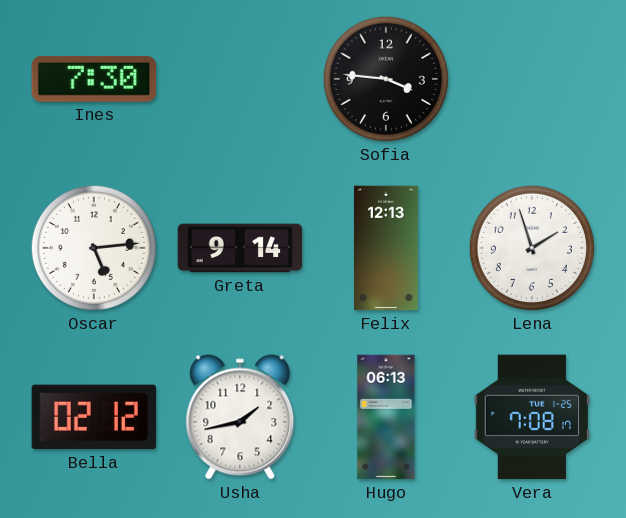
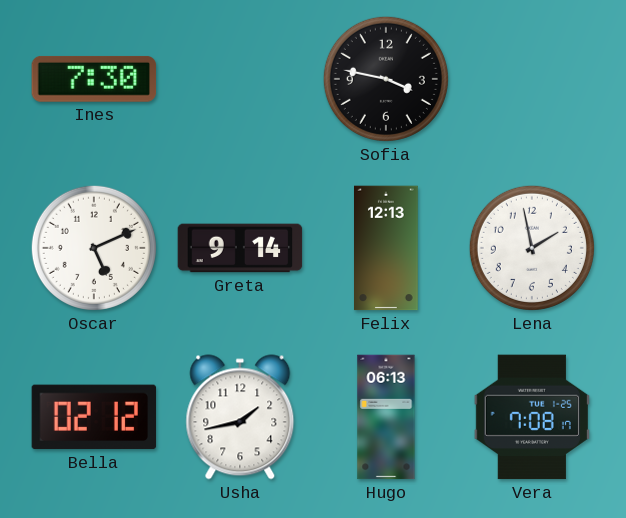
Sofia: 3:46 -> 3:47 (386, 79)
Oscar: 5:14 -> 5:11 (94, 248)
Lena: 1:57 -> 1:58 (532, 248)
